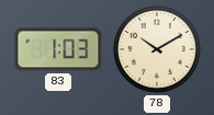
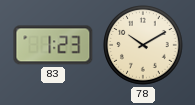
83: 1:03 -> 1:23 (53, 45)
